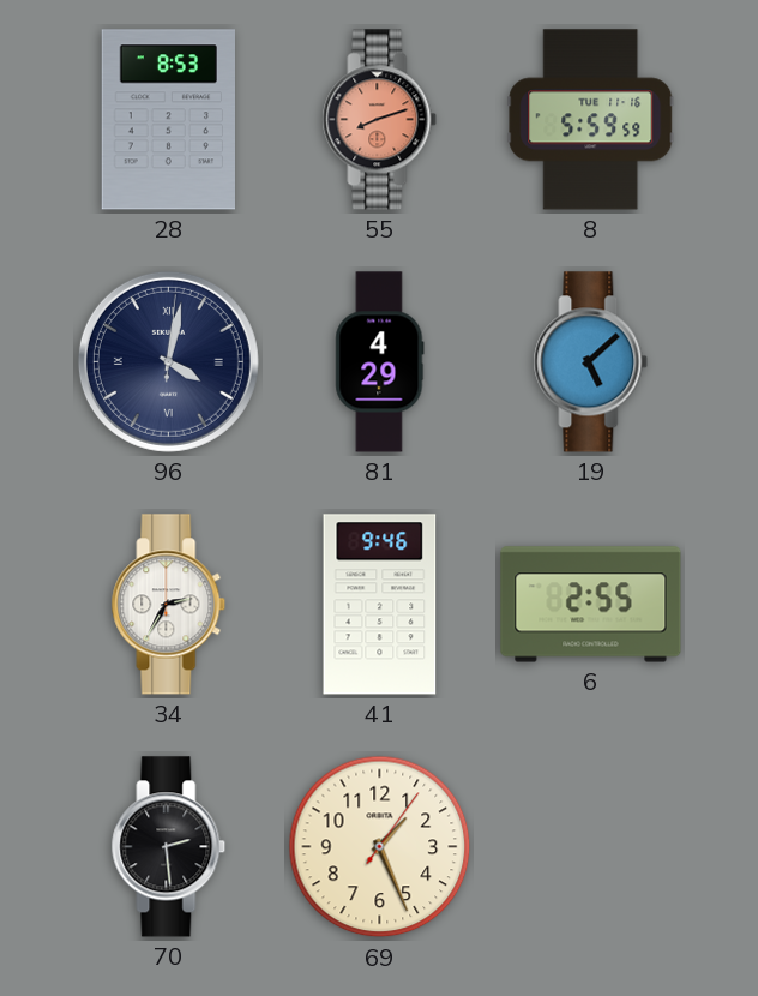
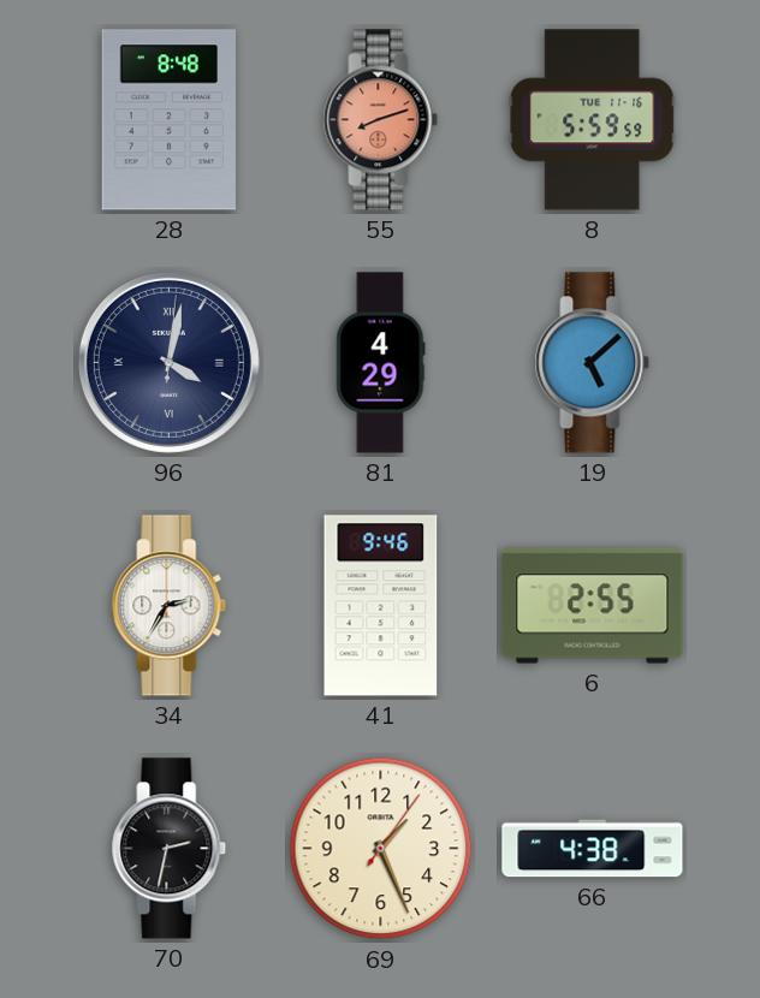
28: 8:53 -> 8:48 (168, 120)
70: 2:29 -> 2:32 (170, 849)
66: none -> 4:38 (593, 849)
